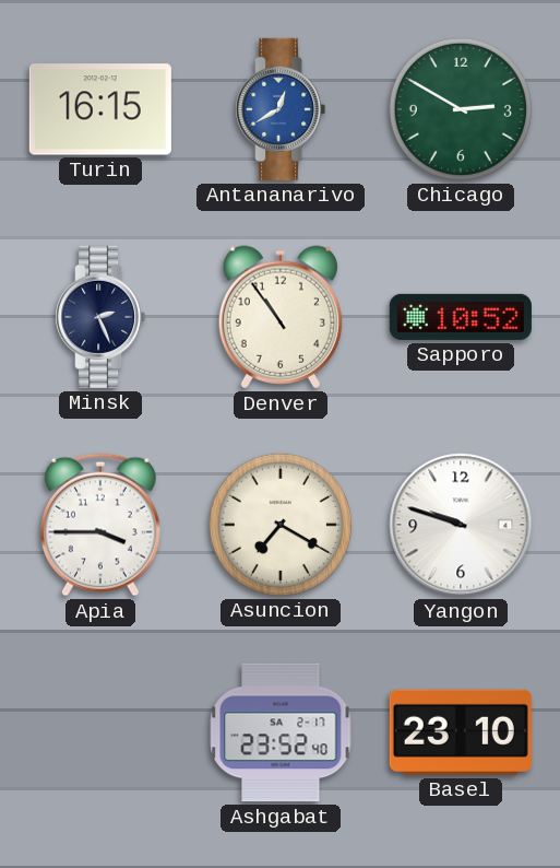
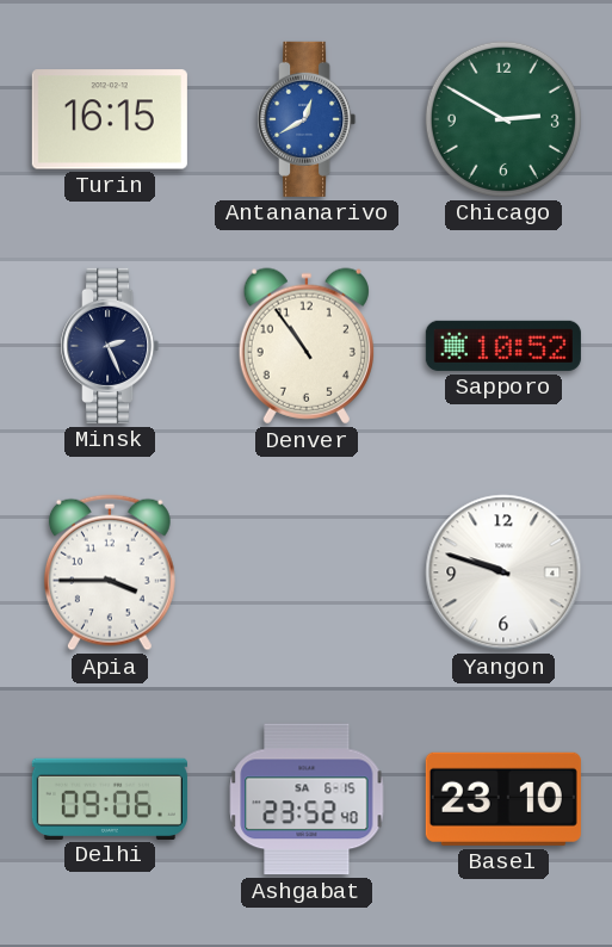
Asuncion: 7:20 -> none (281, 525)
Delhi: none -> 09:06 (110, 798)
Ashgabat date: SA 2-17 -> SA 6-15 (307, 799)
